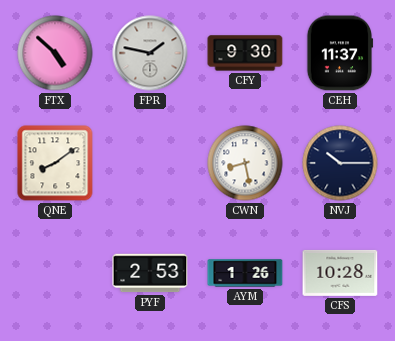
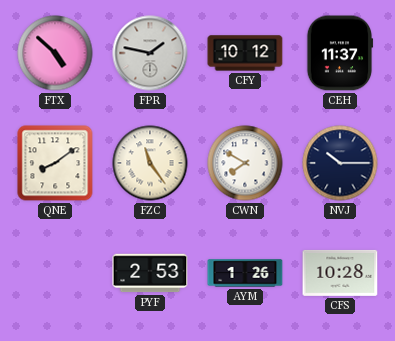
CFY: 9:30 -> 10:12 (245, 53)
FZC: none -> 11:24 (150, 163)
CWN: 8:28 -> 7:50 (245, 163)
